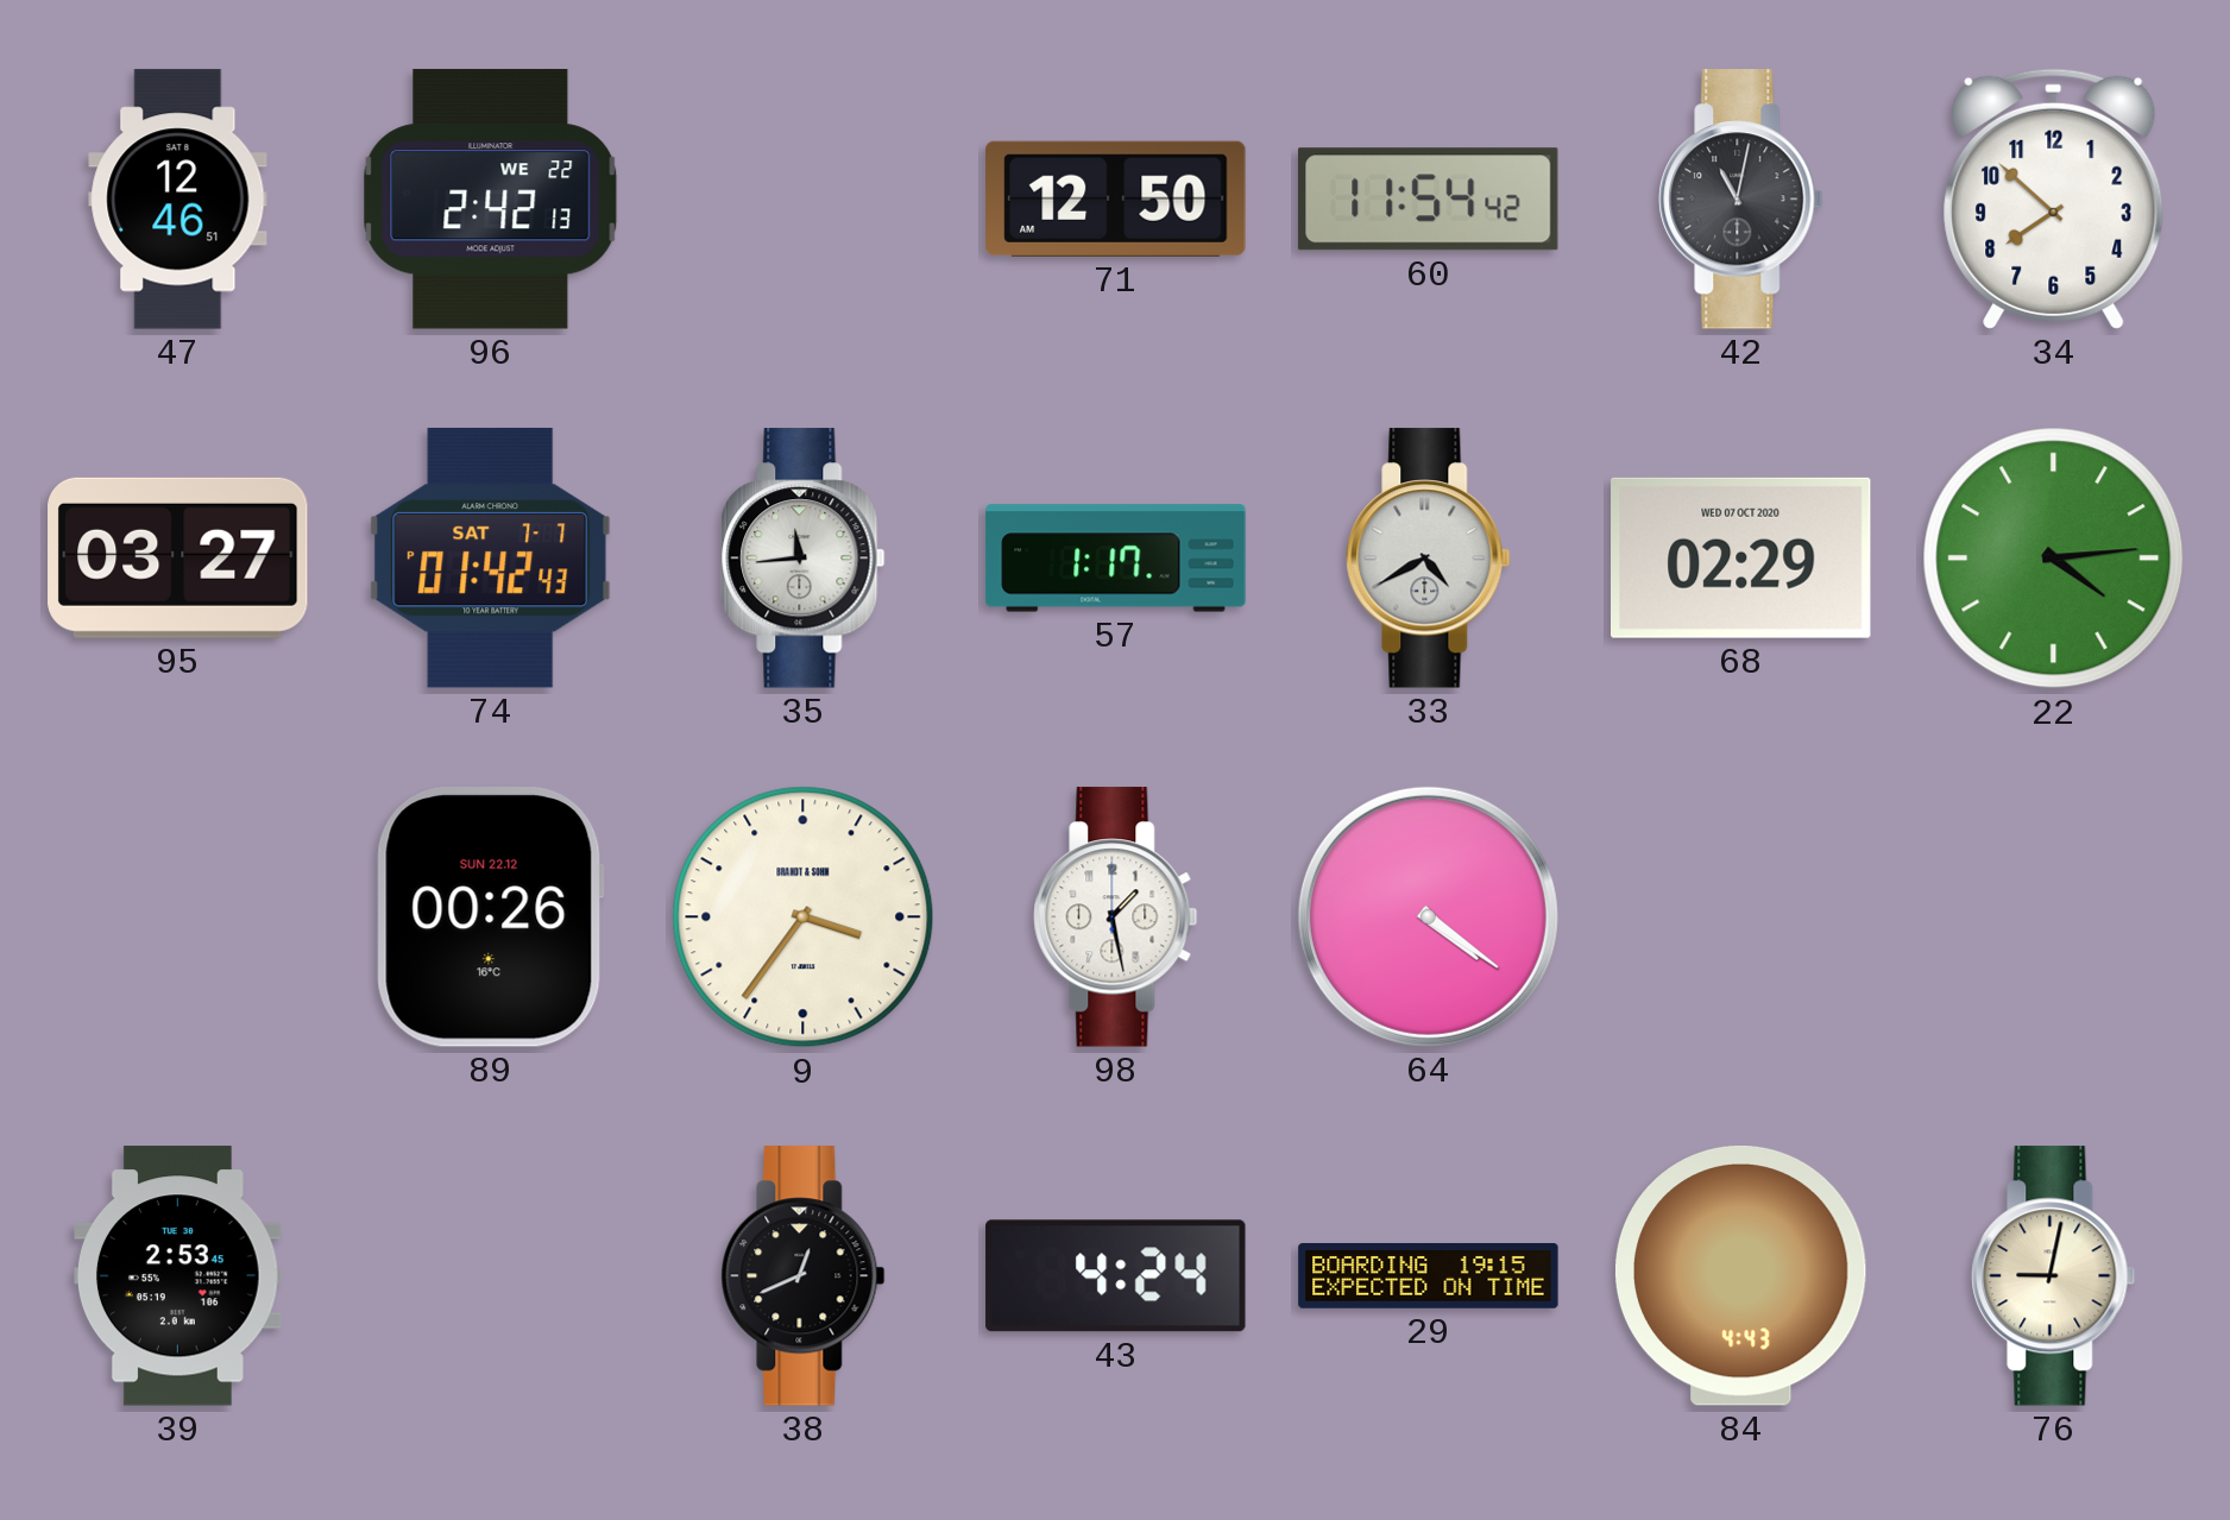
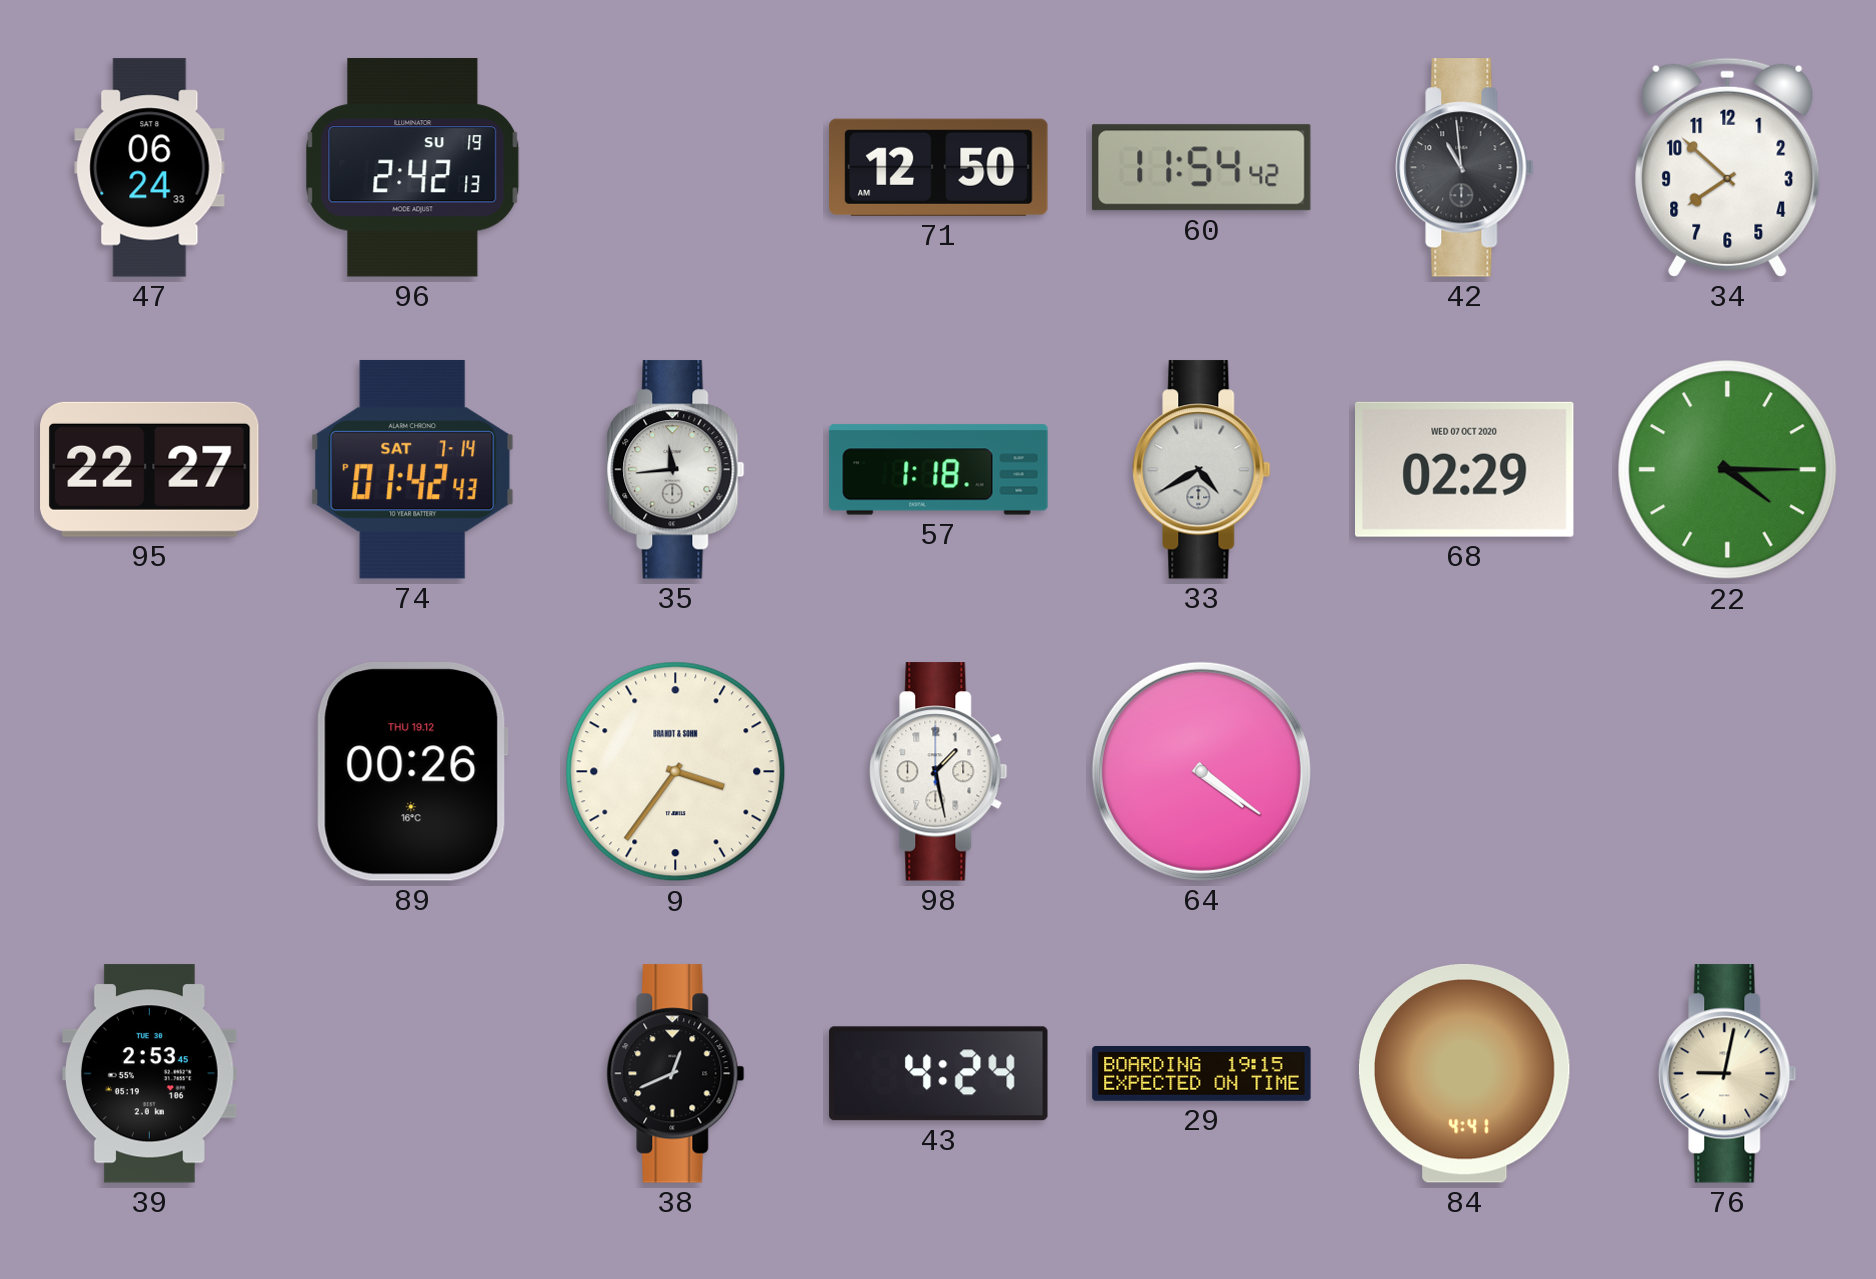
47: 12:46 -> 06:24 (150, 168)
96 date: WE 22 -> SU 19 (413, 168)
42: 11:02 -> 10:59 (1465, 168)
95: 03:27 -> 22:27 (150, 469)
74 date: SAT 7-7 -> SAT 7-14 (413, 469)
57: 1:17 -> 1:18 (939, 470)
22: 4:14 -> 4:15 (1728, 470)
89 date: SUN 22.12 -> THU 19.12 (412, 772)
84: 4:43 -> 4:41 (1464, 1073)
